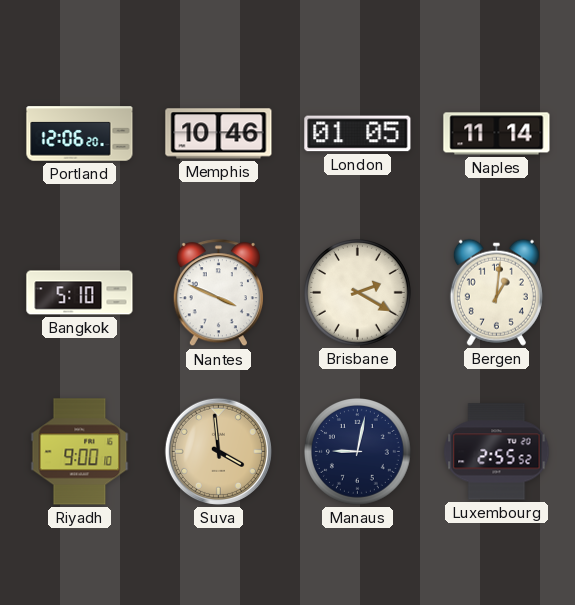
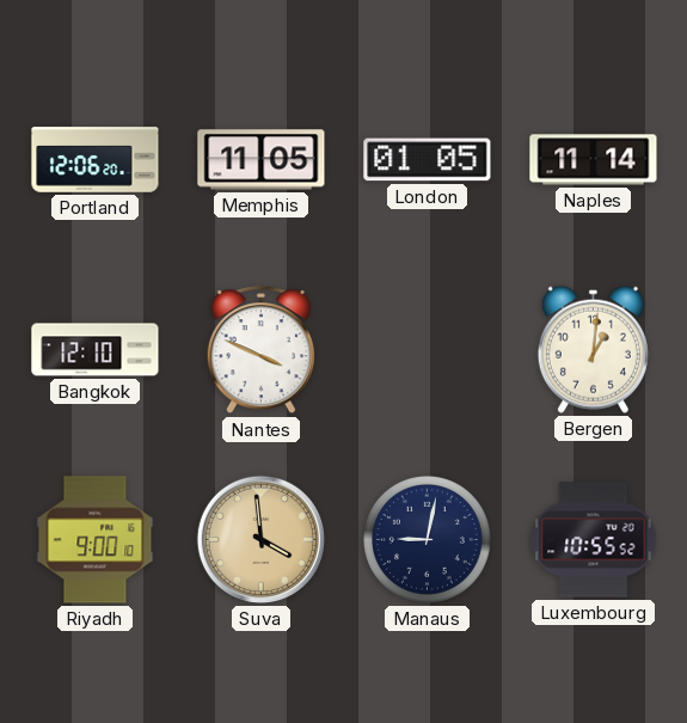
Memphis: 10:46 -> 11:05 (262, 160)
Bangkok: 5:10 -> 12:10 (96, 350)
Brisbane: 2:20 -> none (358, 293)
Luxembourg: 2:55 -> 10:55 (594, 540)
